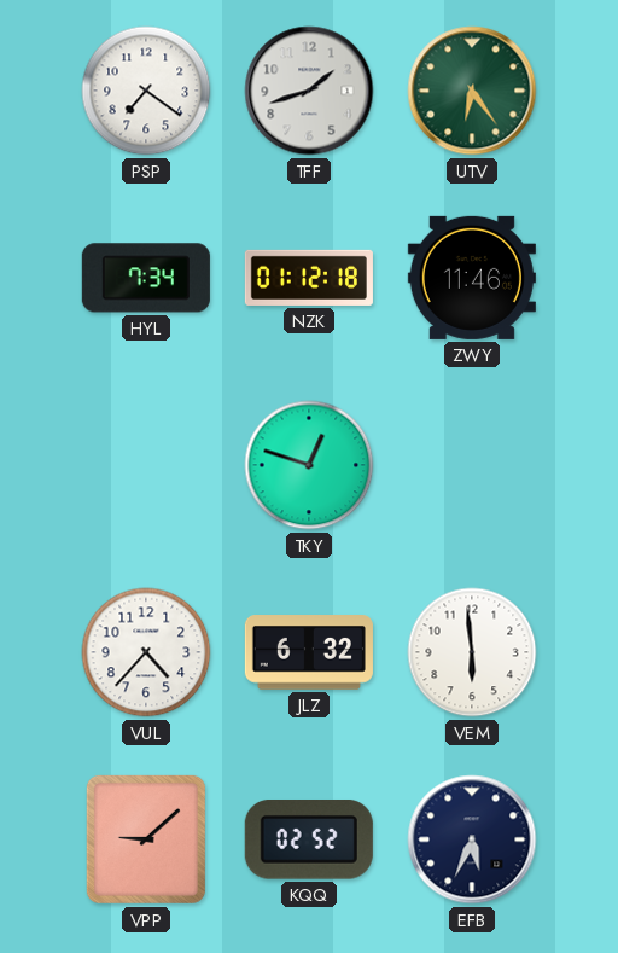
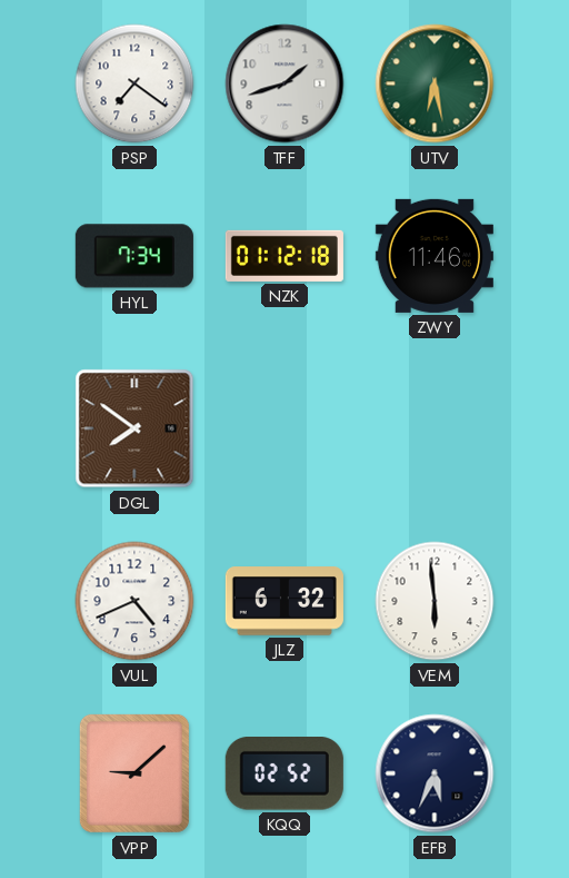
UTV: 6:24 -> 6:28 (435, 83)
DGL: none -> 7:51 (134, 428)
TKY: 12:48 -> none (309, 465)
VUL: 4:37 -> 4:41 (134, 601)
